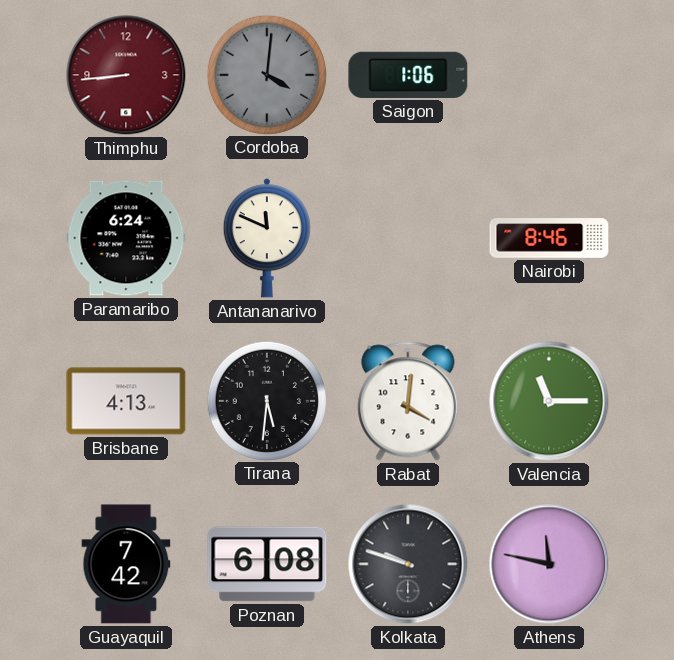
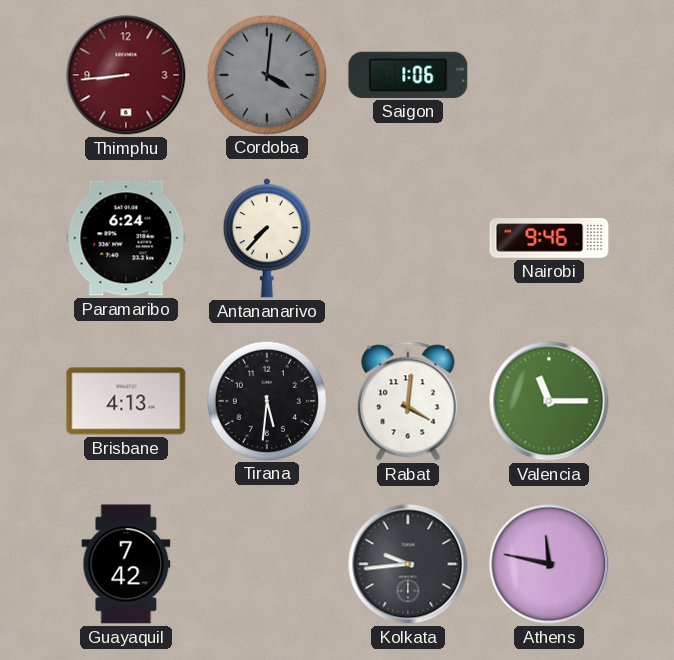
Antananarivo: 11:49 -> 7:37 (267, 238)
Nairobi: 8:46 -> 9:46 (549, 238)
Poznan: 6:08 -> none (267, 564)
Kolkata: 9:48 -> 9:44 (408, 564)
